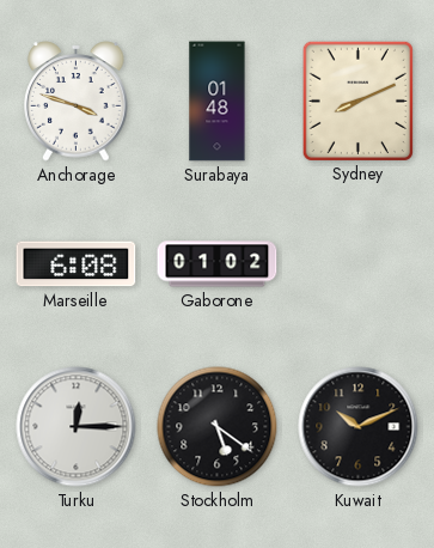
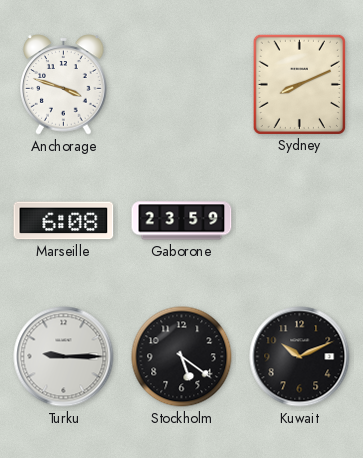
Surabaya: 01:48 -> none (218, 102)
Gaborone: 01:02 -> 23:59 (182, 221)
Turku: 12:15 -> 9:15 (64, 357)
